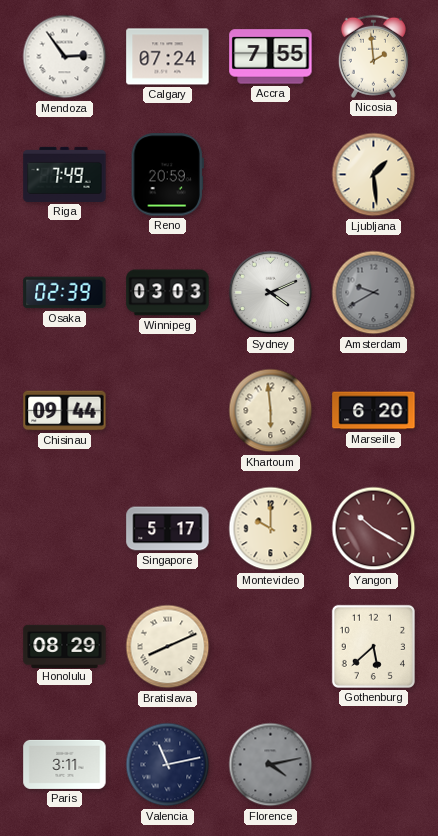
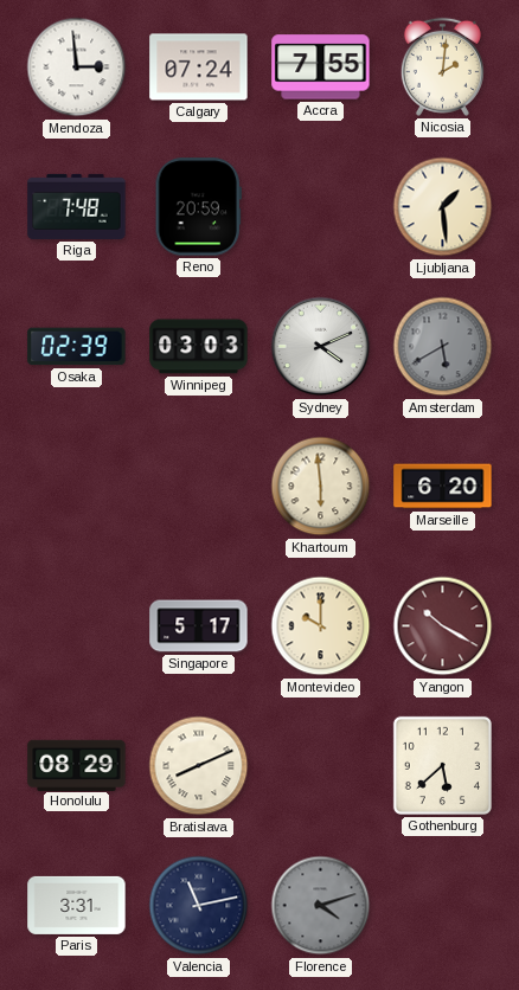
Mendoza: 2:54 -> 2:59 (77, 67)
Nicosia: 1:59 -> 2:01 (442, 66)
Riga: 7:49 -> 7:48 (77, 206)
Amsterdam: 9:40 -> 5:40 (443, 347)
Chisinau: 09:44 -> none (65, 411)
Paris: 3:11 -> 3:31 (77, 905)
Florence: 4:13 -> 4:12 (321, 906)
